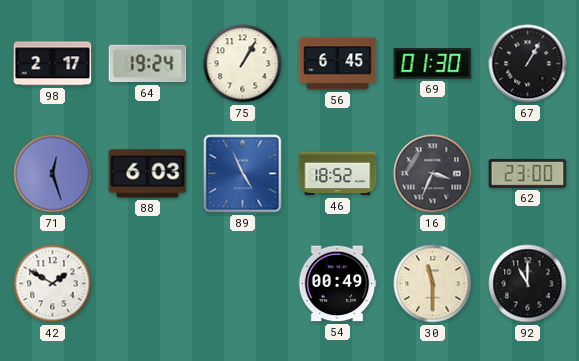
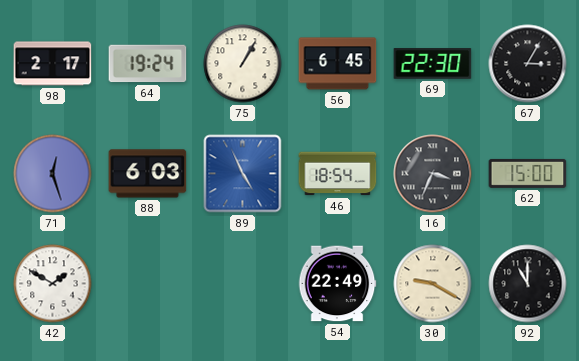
69: 01:30 -> 22:30 (433, 64)
67: 1:05 -> 3:05 (528, 64)
46: 18:52 -> 18:54 (338, 174)
62: 23:00 -> 15:00 (528, 173)
54: 00:49 -> 22:49 (337, 284)
30: 11:30 -> 9:20 (433, 284)
